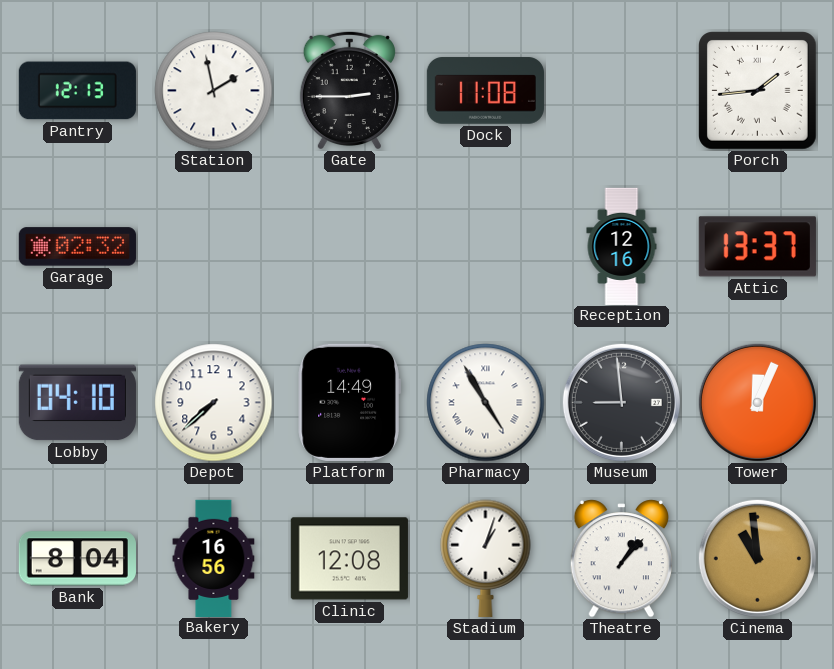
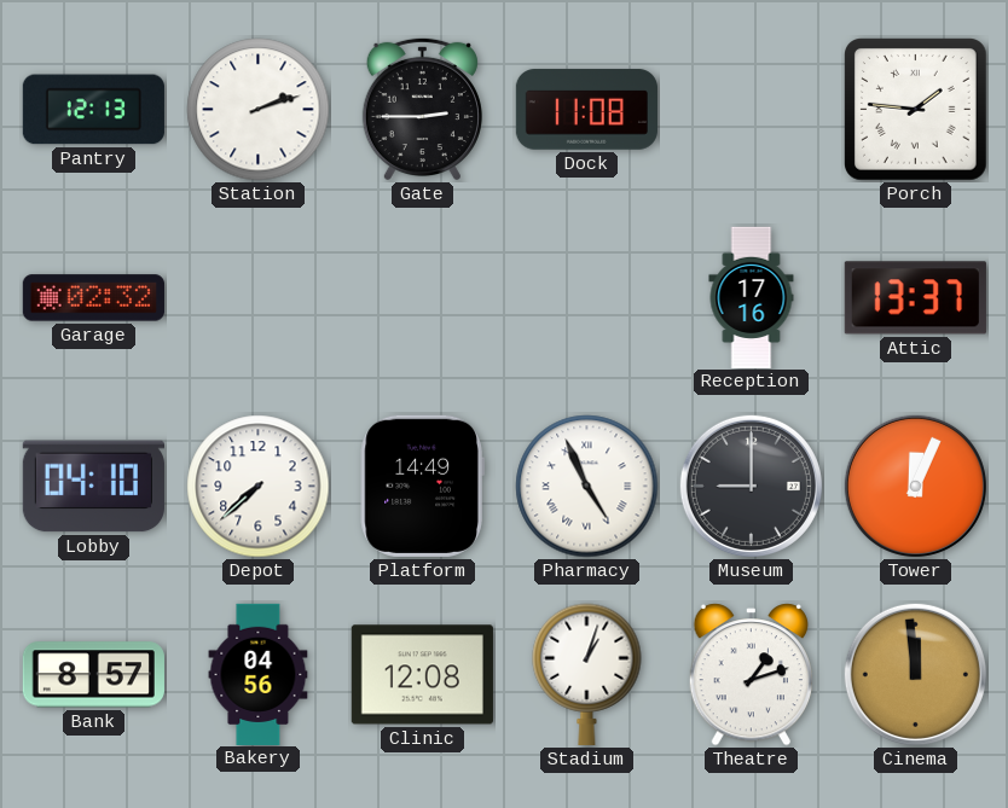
Station: 1:58 -> 2:12 (259, 110)
Porch: 1:44 -> 1:46 (916, 110)
Reception: 12:16 -> 17:16 (752, 297)
Pharmacy: 4:55 -> 4:56 (587, 487)
Museum: 8:59 -> 9:00 (751, 486)
Bank: 8:04 -> 8:57 (93, 675)
Bakery: 16:56 -> 04:56 (259, 674)
Theatre: 1:07 -> 1:12 (751, 675)
Cinema: 10:59 -> 11:59 (915, 674)
